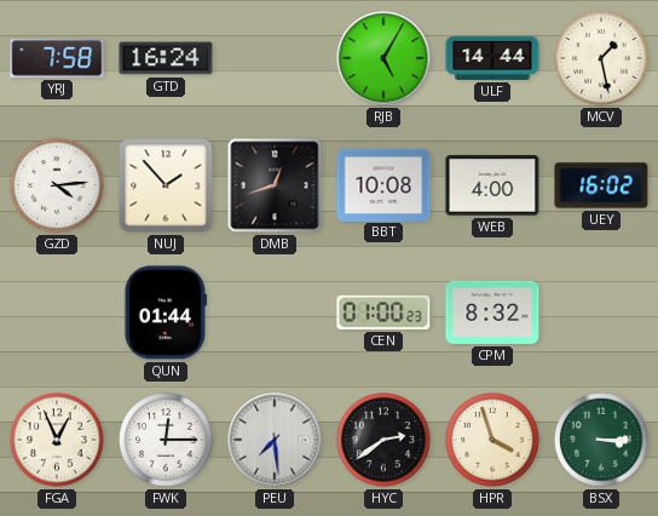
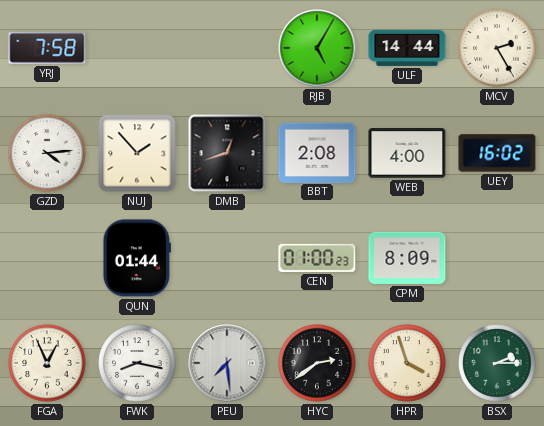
GTD: 16:24 -> none (166, 58)
MCV: 1:28 -> 2:25 (497, 48)
BBT: 10:08 -> 2:08 (317, 152)
CPM: 8:32 -> 8:09 (407, 258)
FWK: 12:15 -> 8:17 (137, 363)
BSX: 3:15 -> 2:15 (497, 363)
